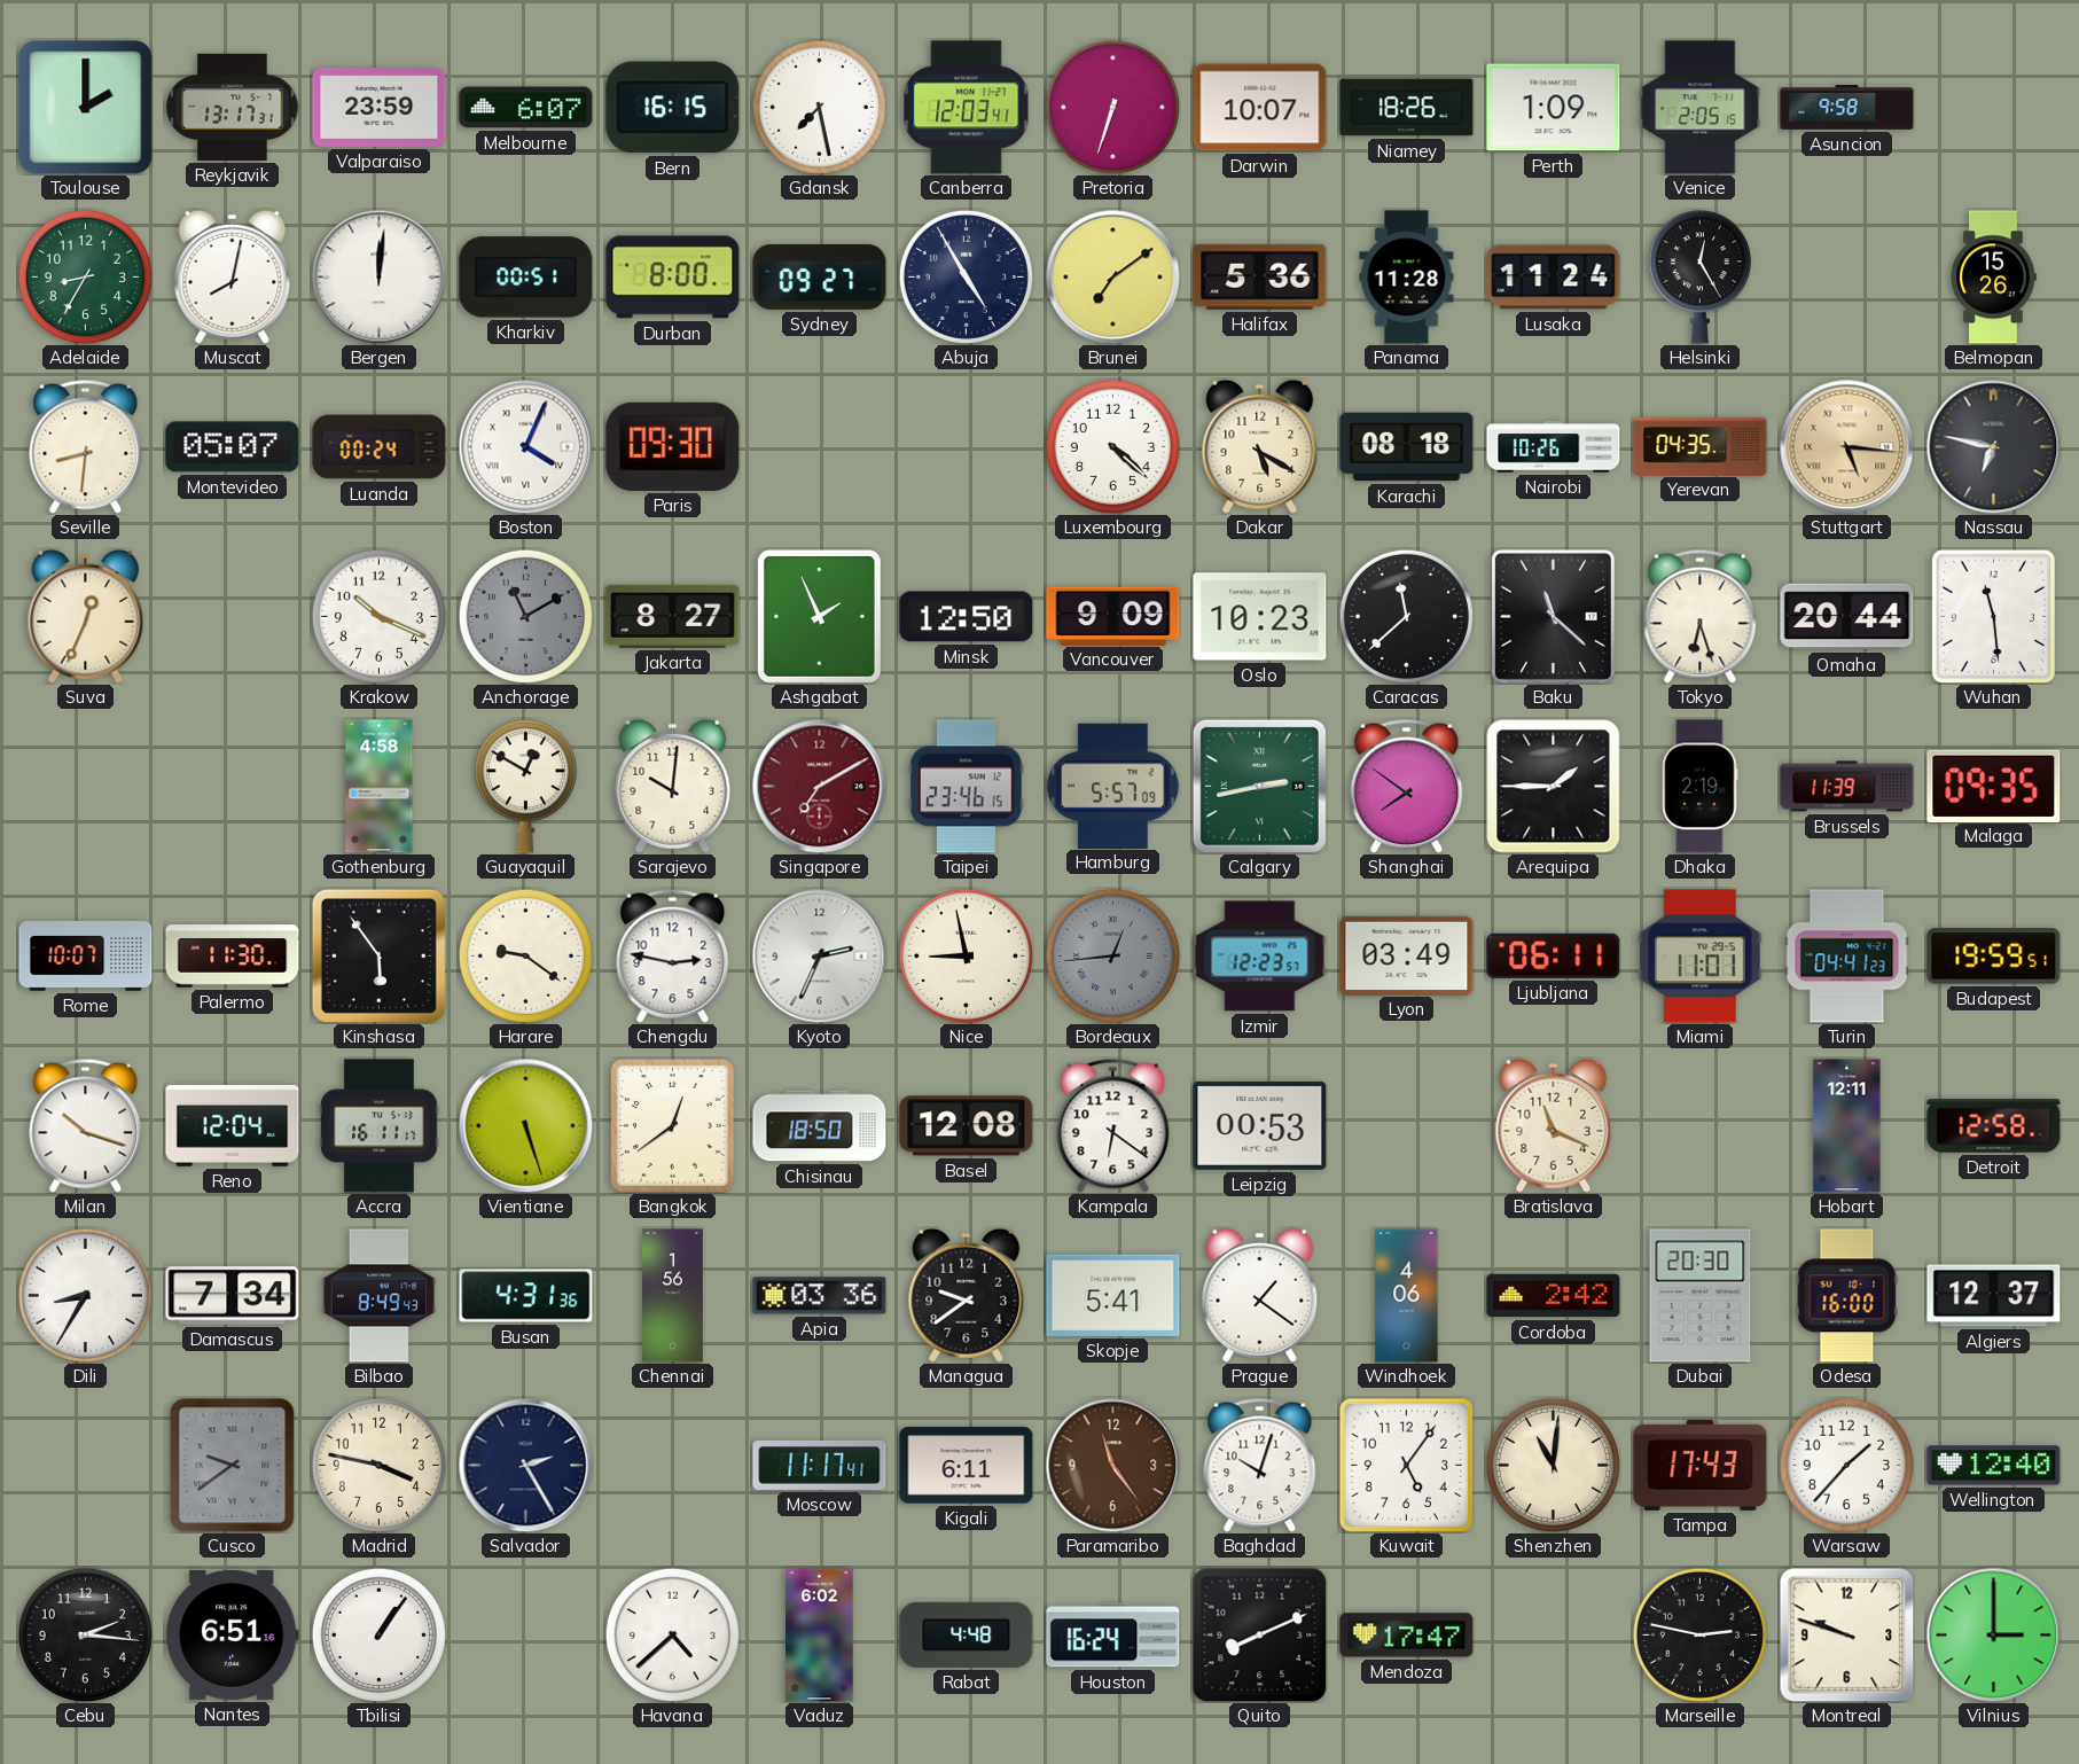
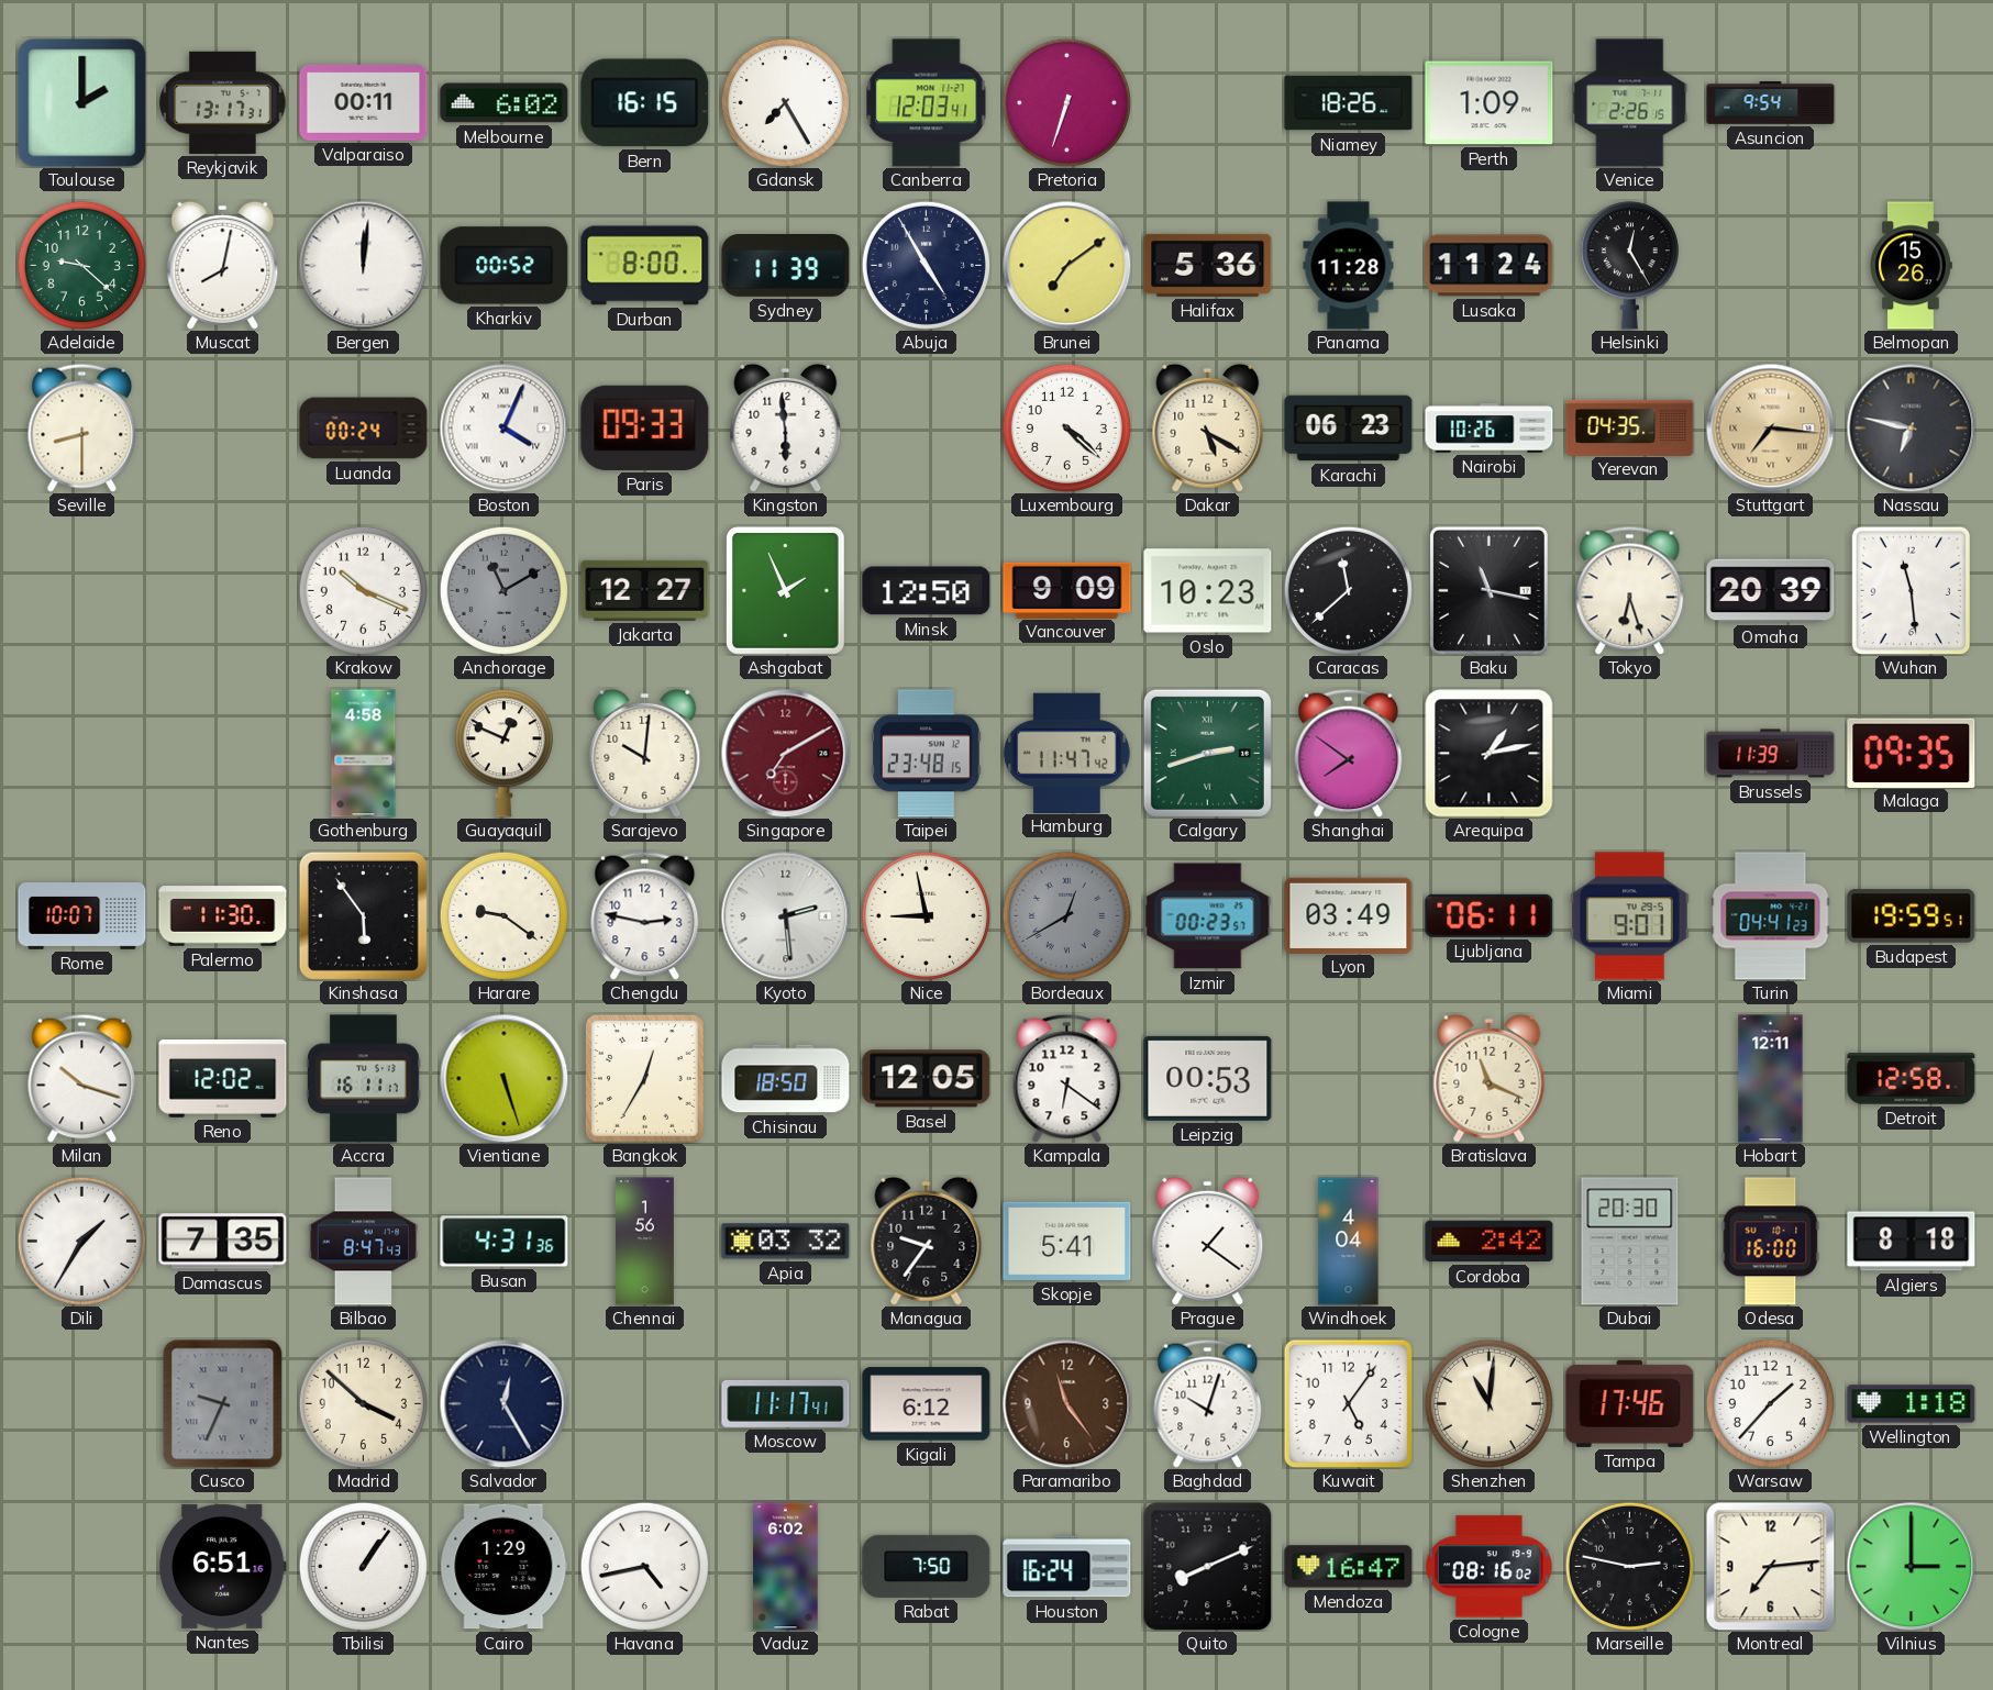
Valparaiso: 23:59 -> 00:11 (364, 102)
Melbourne: 6:07 -> 6:02 (505, 103)
Gdansk: 7:28 -> 7:25 (785, 102)
Darwin: 10:07 -> none (1260, 108)
Venice: 2:05 -> 2:26 (1630, 103)
Asuncion: 9:58 -> 9:54 (1771, 103)
Adelaide: 8:35 -> 9:22 (81, 265)
Kharkiv: 00:51 -> 00:52 (505, 266)
Sydney: 09:27 -> 11:39 (786, 266)
Seville: 8:31 -> 8:30 (82, 427)
Montevideo: 05:07 -> none (233, 447)
Paris: 09:30 -> 09:33 (645, 427)
Kingston: none -> 5:59 (786, 427)
Karachi: 08:18 -> 06:23 (1349, 429)
Stuttgart: 5:16 -> 7:16 (1770, 427)
Suva: 12:34 -> none (86, 616)
Jakarta: 8:27 -> 12:27 (645, 590)
Baku: 11:22 -> 11:17 (1488, 590)
Omaha: 20:44 -> 20:39 (1771, 591)
Guayaquil: 12:50 -> 12:49 (503, 754)
Taipei: 23:46 -> 23:48 (927, 754)
Hamburg: 5:57 -> 11:47 (1066, 753)
Calgary: 2:43 -> 2:42 (1207, 753)
Arequipa: 1:45 -> 1:13 (1490, 754)
Dhaka: 2:19 -> none (1701, 787)
Kyoto: 2:34 -> 2:29 (785, 915)
Bordeaux: 12:44 -> 12:40 (1066, 915)
Izmir: 12:23 -> 00:23 (1208, 916)
Miami: 11:01 -> 9:01 (1629, 916)
Reno: 12:04 -> 12:02 (223, 1078)
Bangkok: 12:39 -> 12:35 (644, 1078)
Basel: 12:08 -> 12:05 (927, 1079)
Dili: 8:35 -> 1:35 (81, 1241)
Damascus: 7:34 -> 7:35 (223, 1242)
Bilbao: 8:49 -> 8:47 (364, 1242)
Apia: 03:36 -> 03:32 (786, 1242)
Managua: 9:39 -> 9:36 (927, 1241)
Windhoek: 4:06 -> 4:04 (1349, 1242)
Algiers: 12:37 -> 8:18 (1912, 1242)
Cusco: 9:39 -> 9:34 (223, 1404)
Madrid: 3:47 -> 3:52 (363, 1403)
Salvador: 2:25 -> 12:25 (503, 1403)
Kigali: 6:11 -> 6:12 (927, 1404)
Tampa: 17:43 -> 17:46 (1630, 1403)
Wellington: 12:40 -> 1:18 (1912, 1404)
Cebu: 2:16 -> none (85, 1634)
Cairo: none -> 1:29 (505, 1567)
Havana: 4:38 -> 4:43 (644, 1566)
Rabat: 4:48 -> 7:50 (927, 1566)
Mendoza: 17:47 -> 16:47 (1349, 1567)
Cologne: none -> 08:16 (1490, 1567)
Montreal: 9:48 -> 7:14 (1770, 1566)
